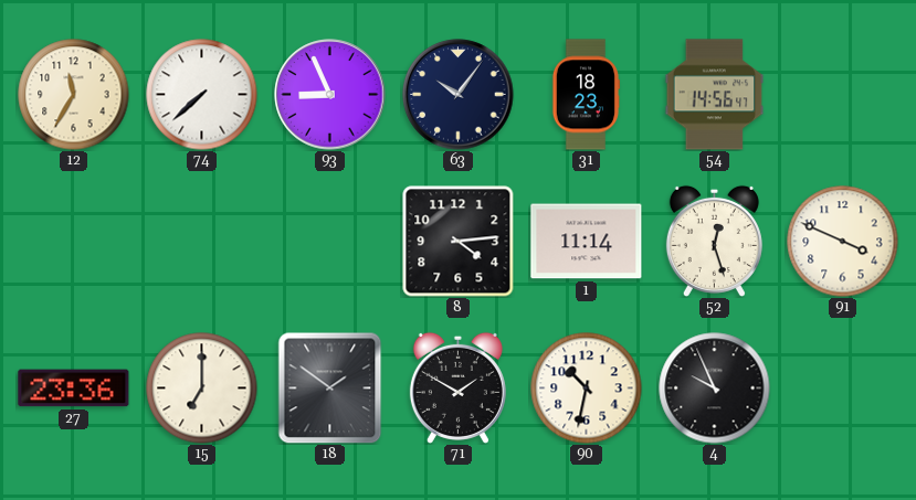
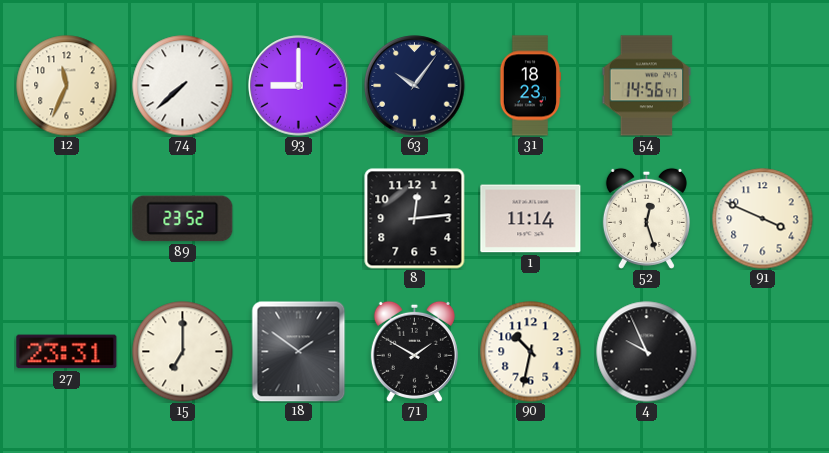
12: 11:35 -> 11:34 (67, 86)
93: 8:56 -> 9:00 (299, 86)
89: none -> 23:52 (183, 219)
8: 4:14 -> 12:14 (415, 219)
27: 23:36 -> 23:31 (67, 352)
